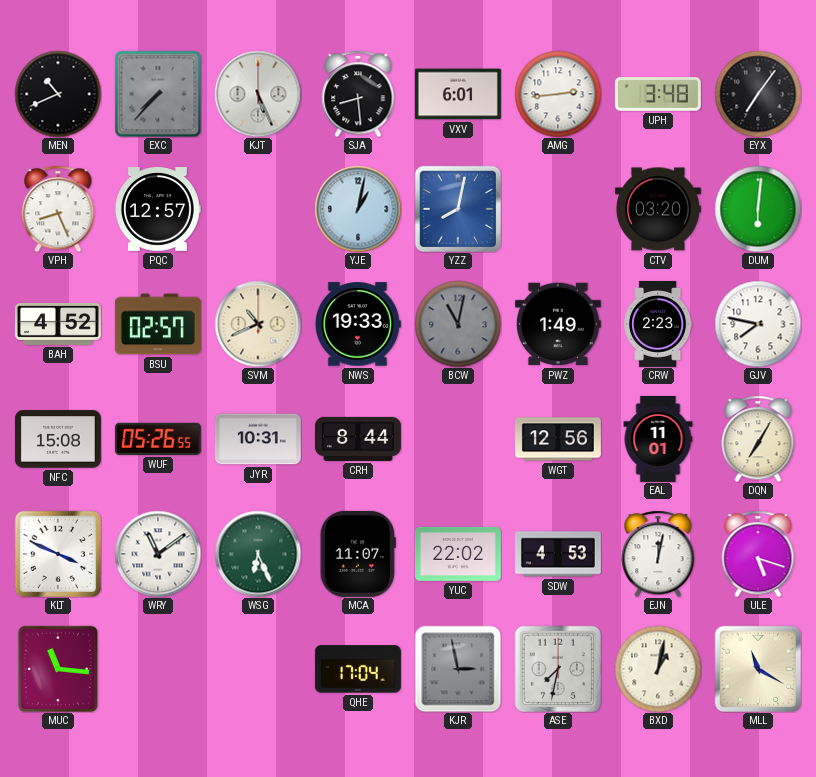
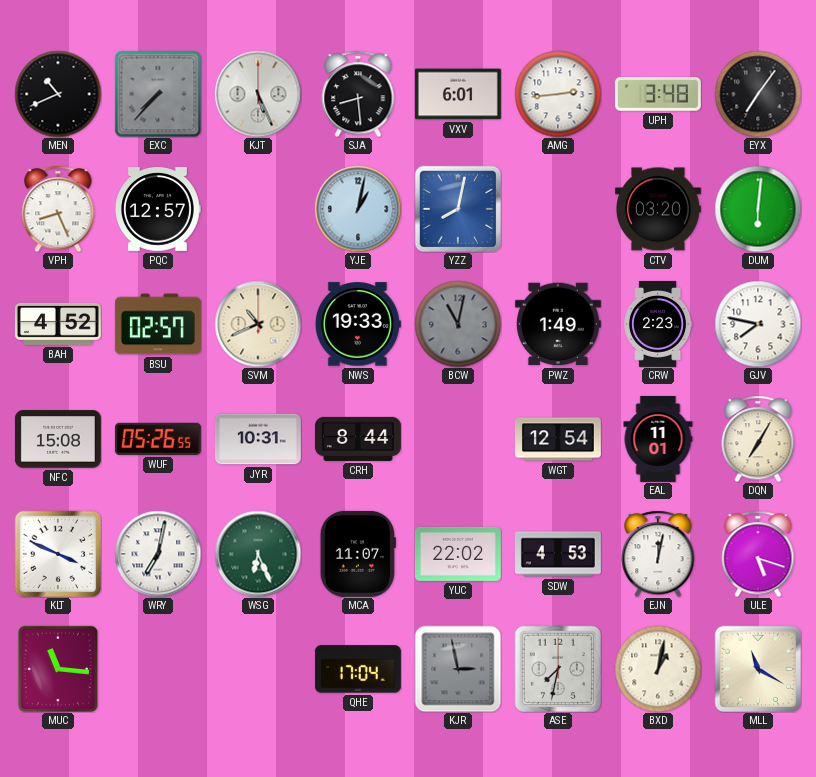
WGT: 12:56 -> 12:54 (558, 439)
WRY: 11:09 -> 7:02 (158, 554)
